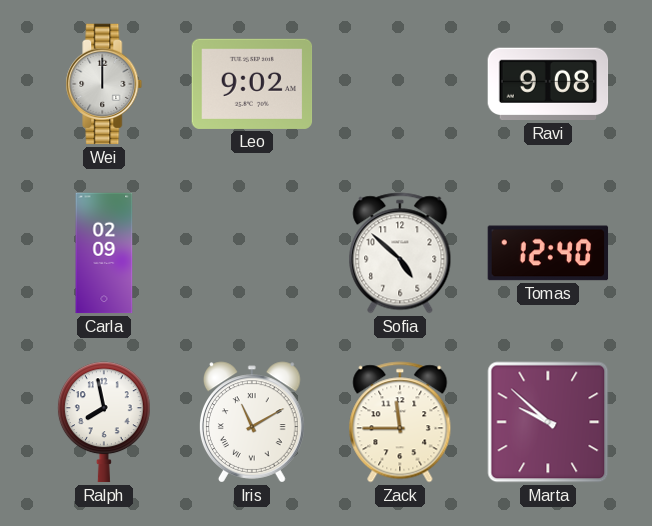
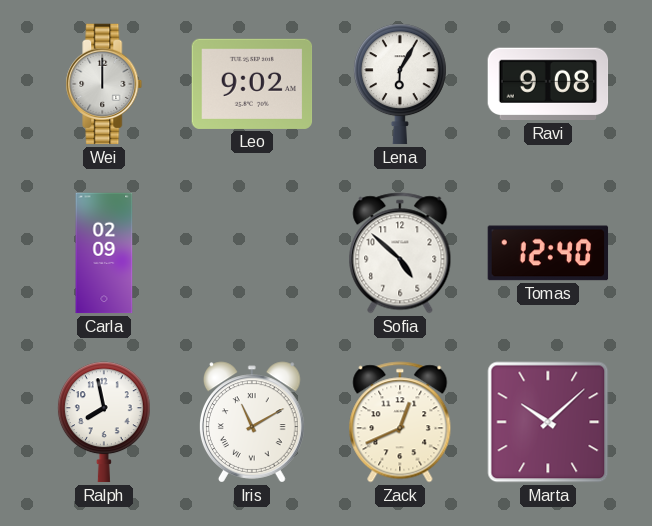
Lena: none -> 6:05 (400, 84)
Zack: 11:45 -> 12:41 (400, 422)
Marta: 9:52 -> 10:08 (548, 422)
